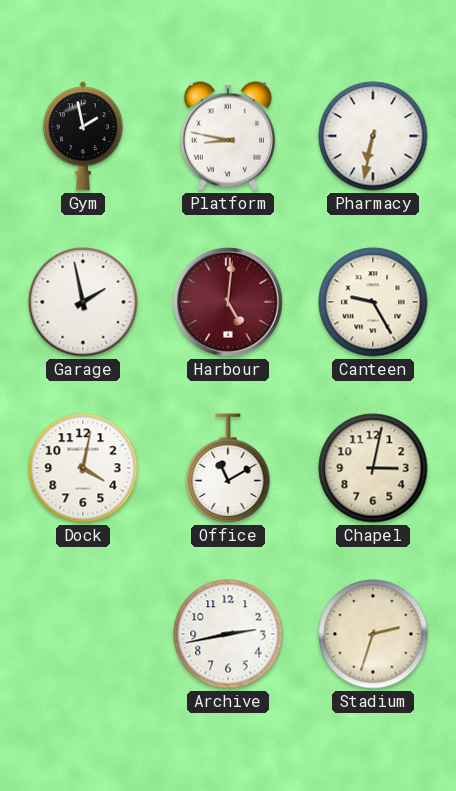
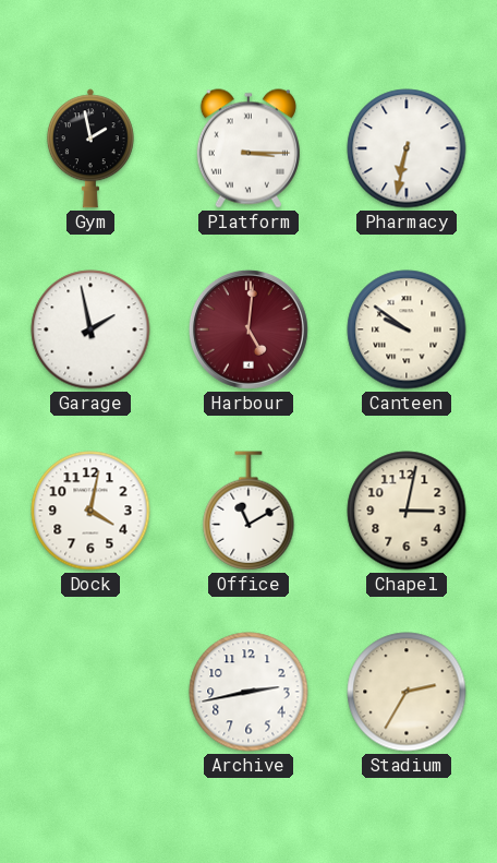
Platform: 8:47 -> 3:15 (248, 148)
Canteen: 9:25 -> 9:51 (407, 329)
Stadium: 2:33 -> 2:35 (407, 692)
